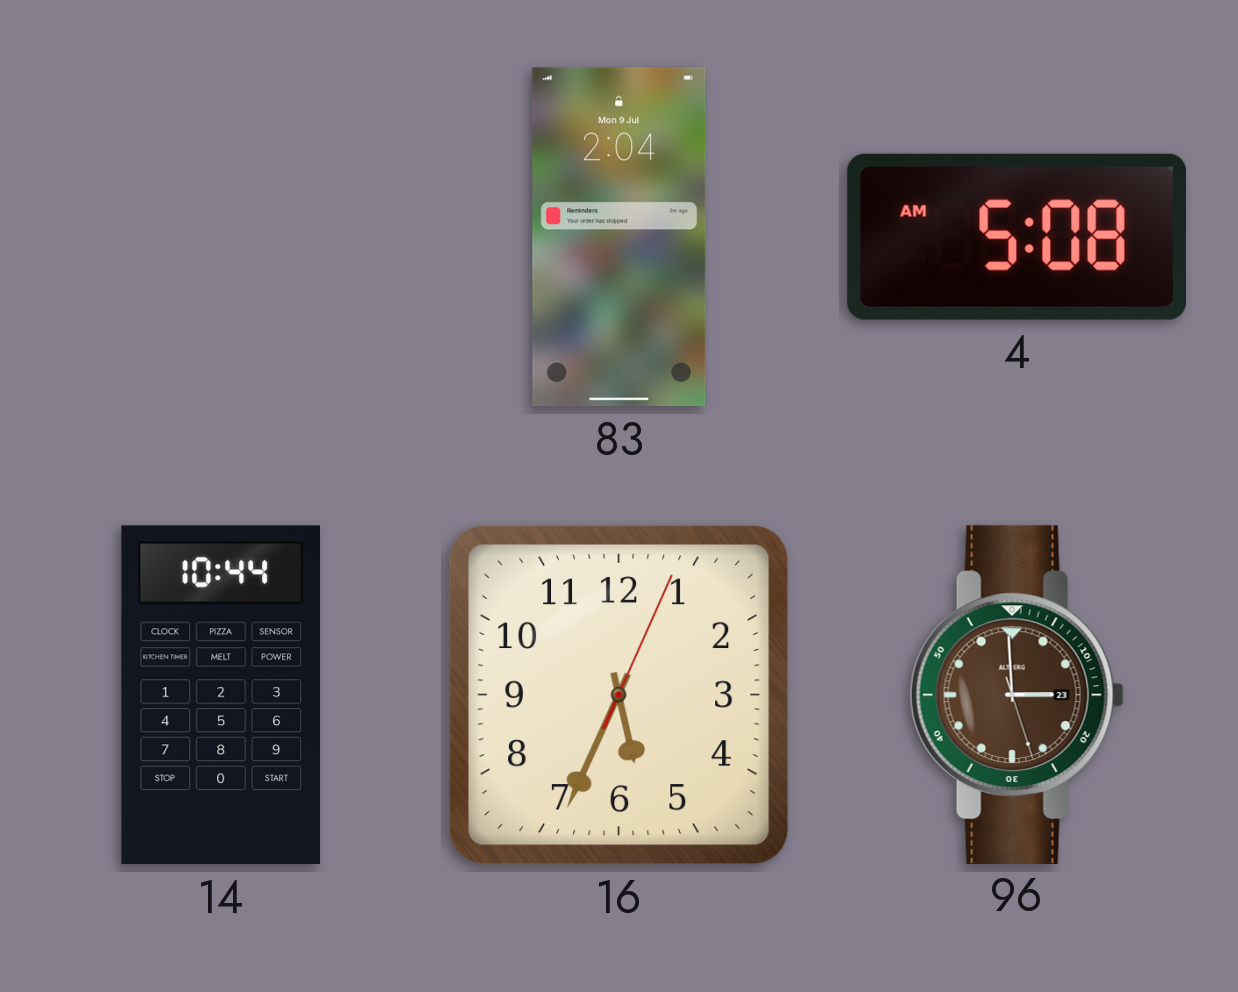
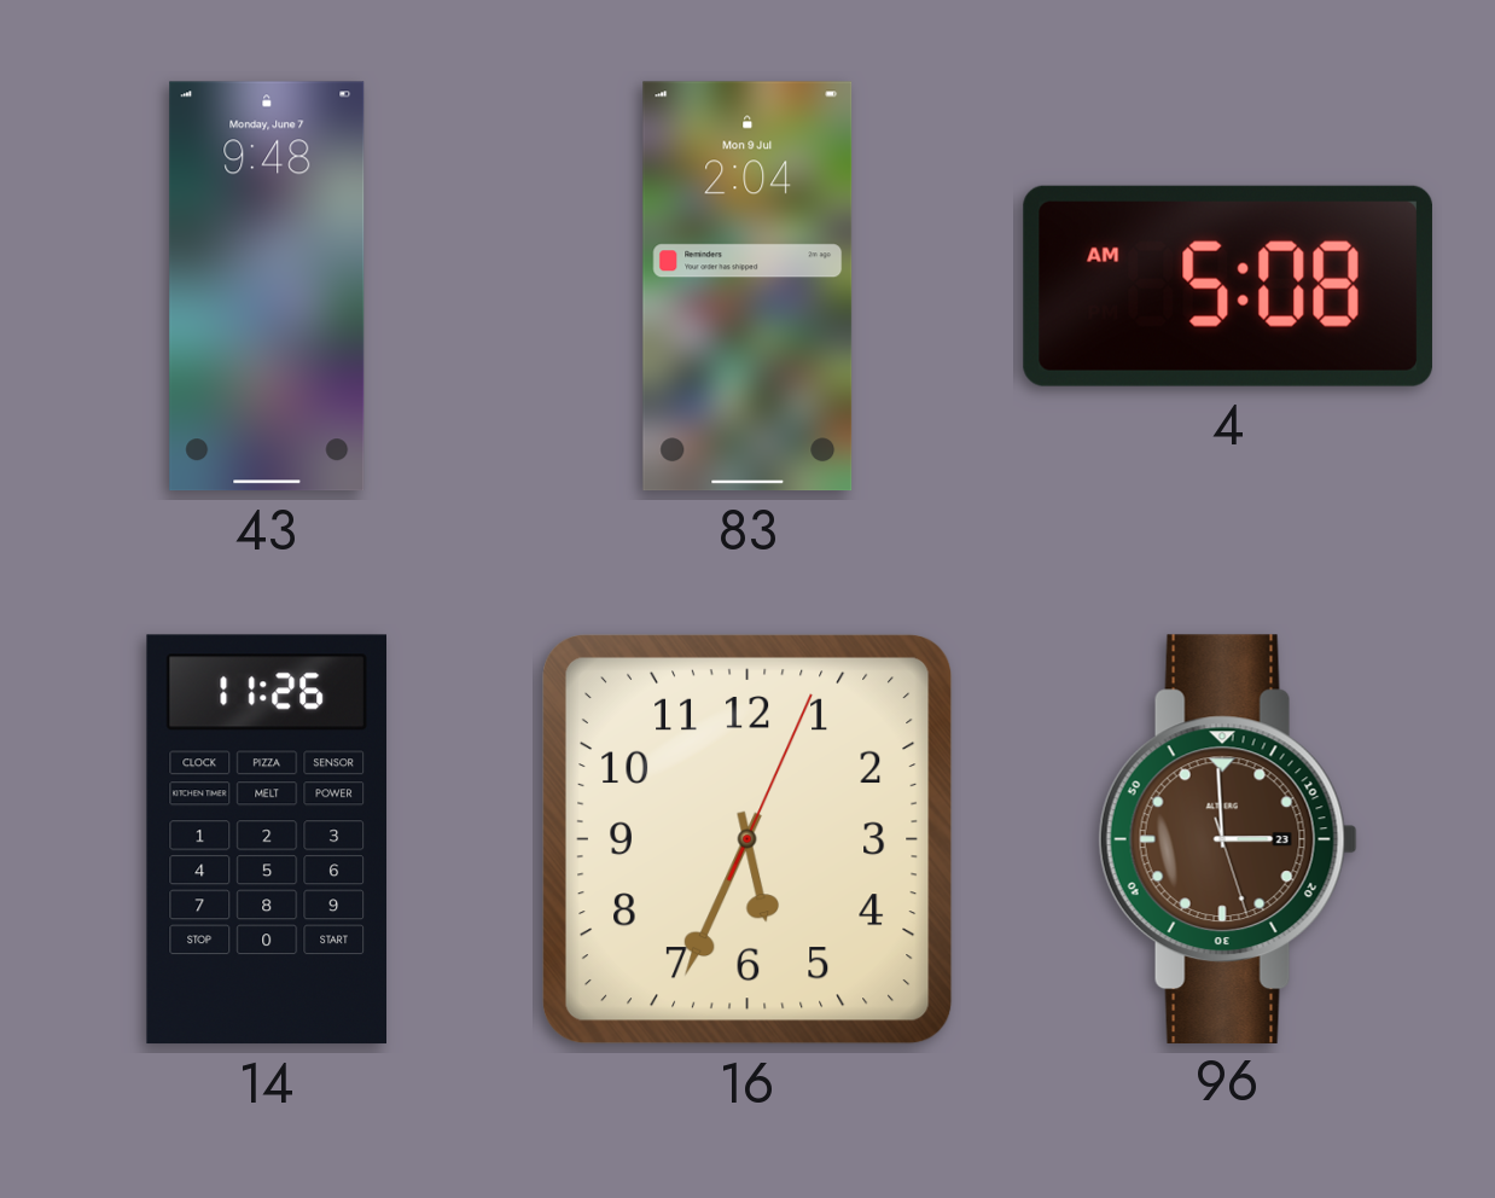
43: none -> 9:48 (267, 286)
14: 10:44 -> 11:26 (266, 839)
